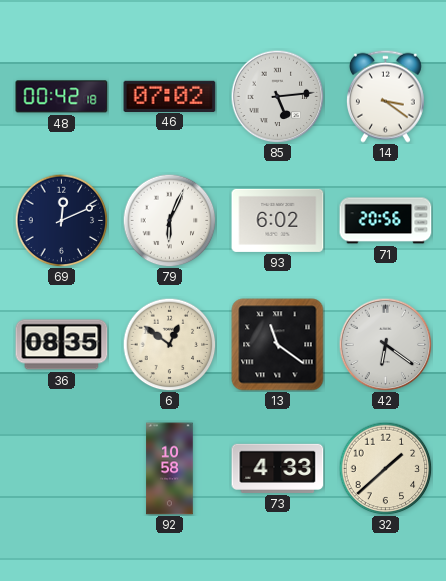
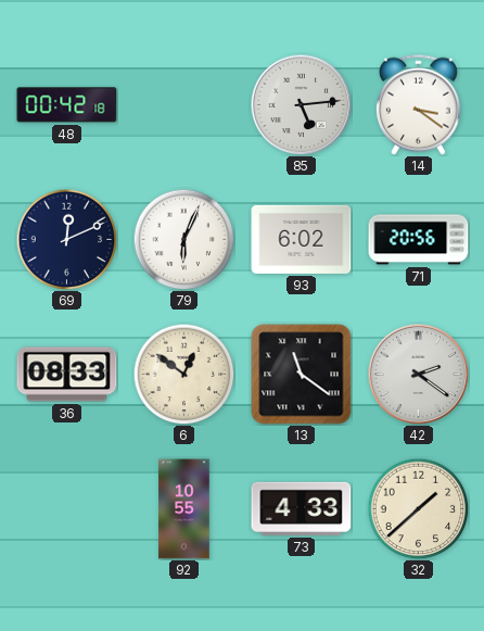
46: 07:02 -> none (170, 96)
36: 08:35 -> 08:33 (67, 375)
42: 6:21 -> 2:21 (418, 374)
92: 10:58 -> 10:55 (184, 509)
